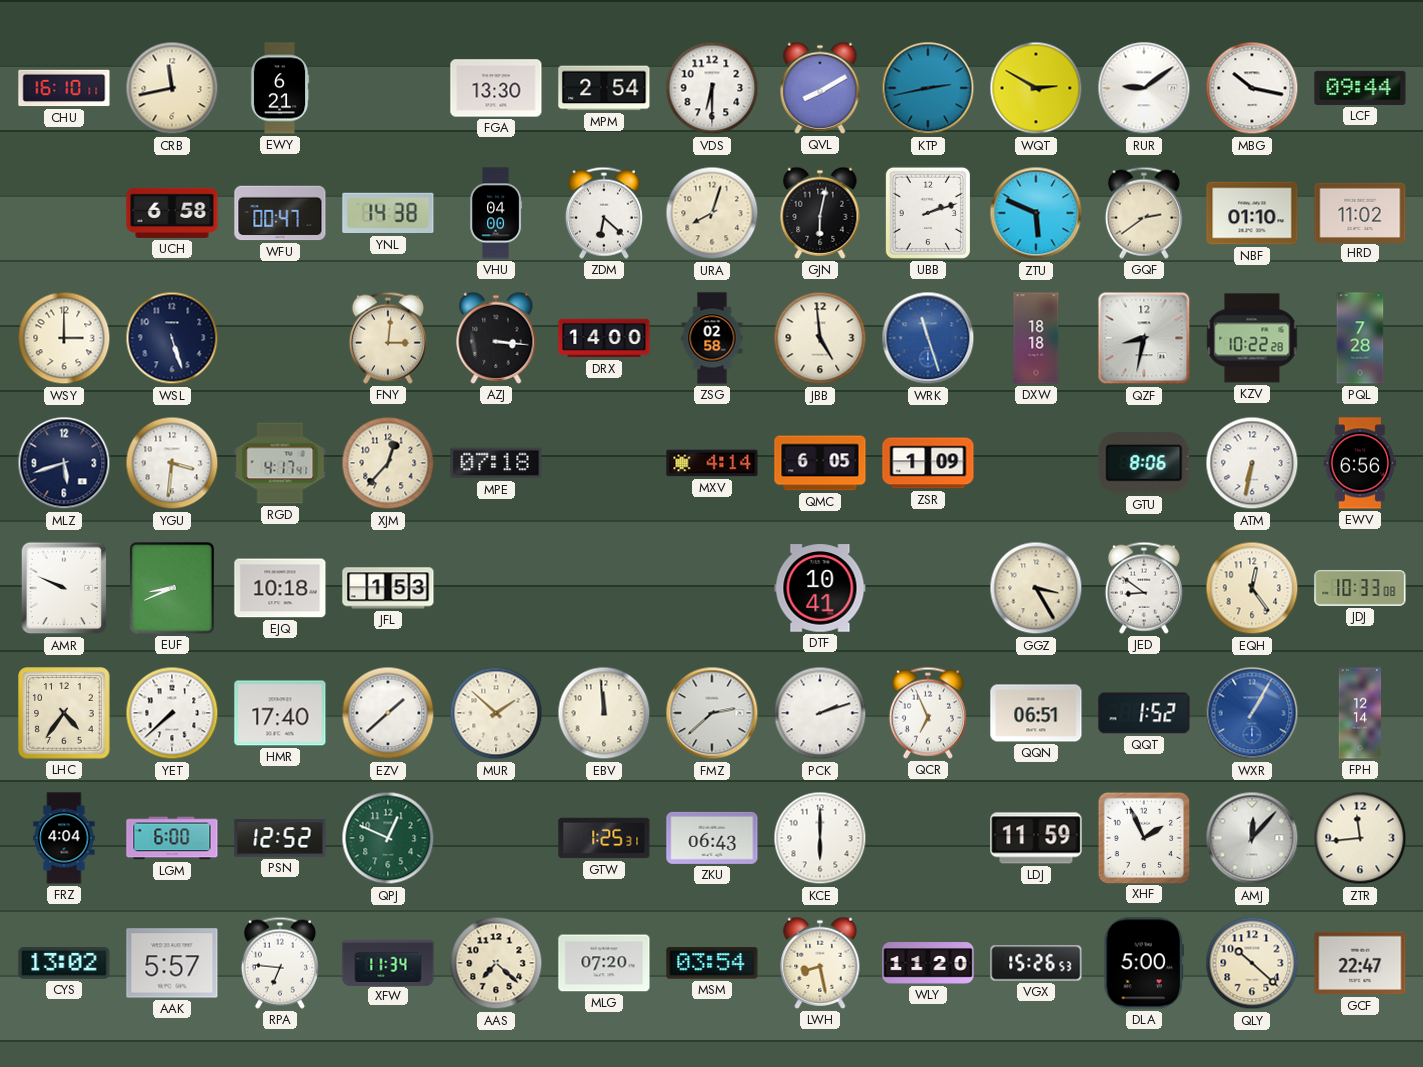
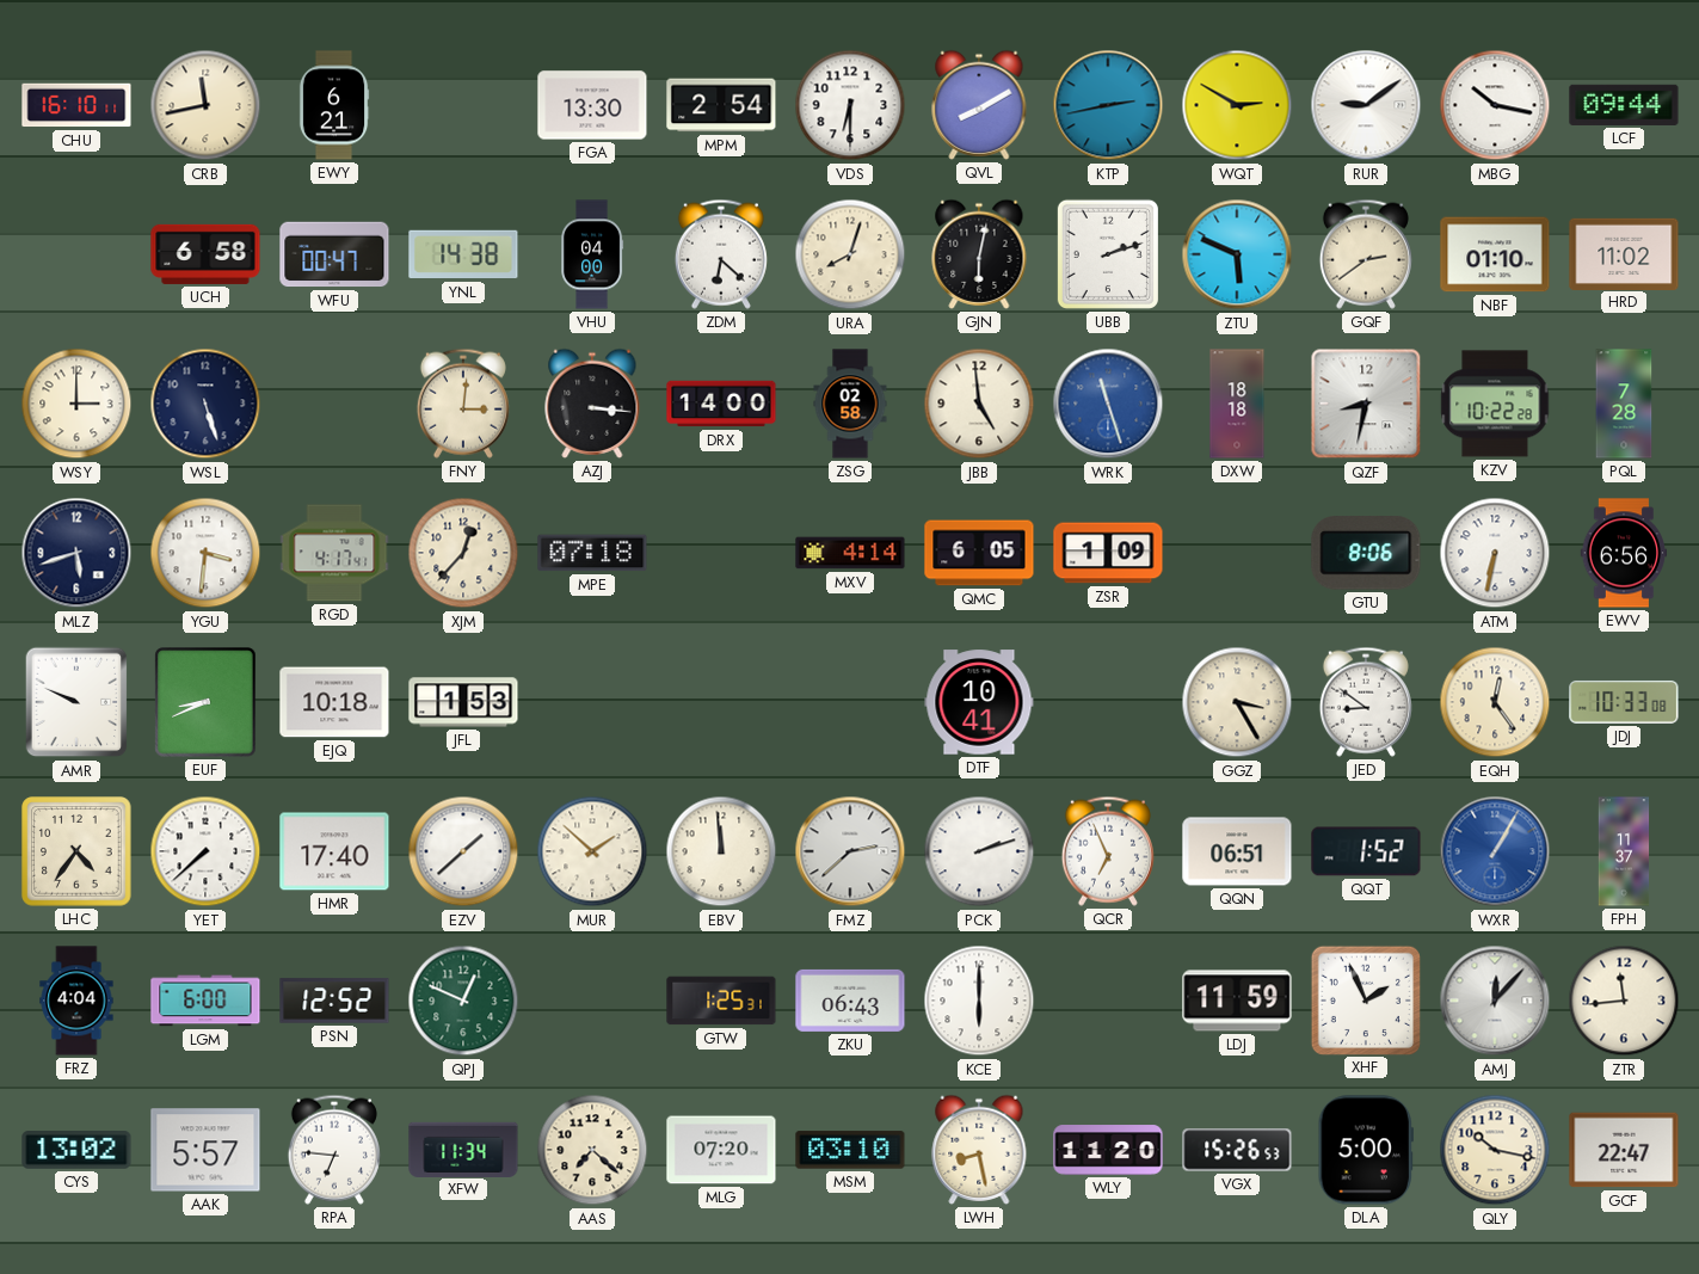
FPH: 12:14 -> 11:37 (1624, 851)
MSM: 03:54 -> 03:10 (850, 1150)
QLY: 10:22 -> 10:17 (1495, 1150)
